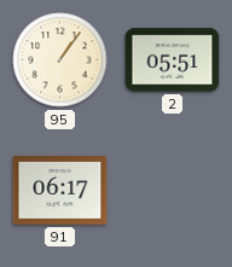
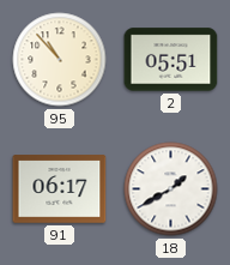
95: 1:06 -> 10:53 (60, 60)
18: none -> 1:40 (171, 189)
